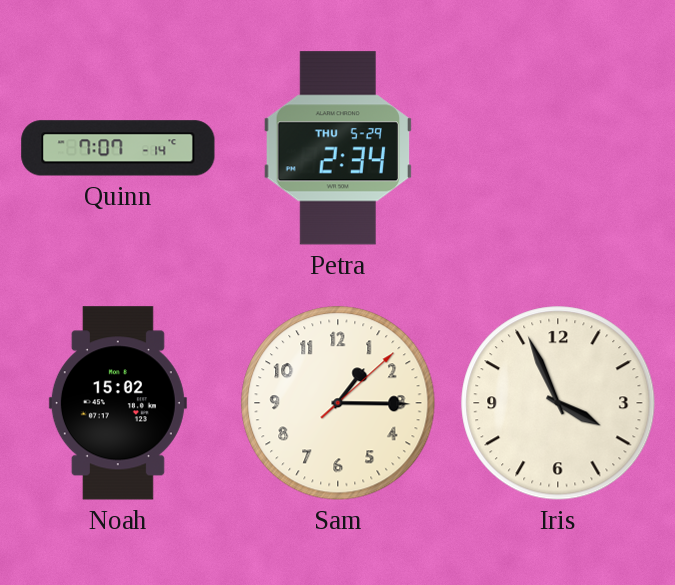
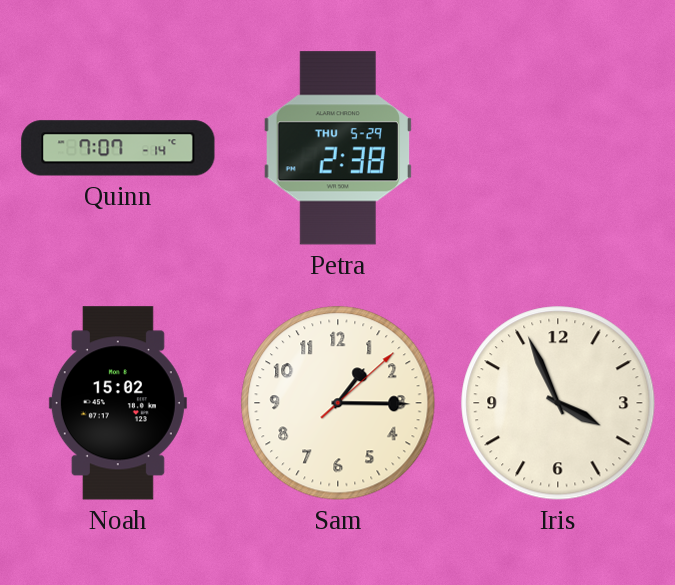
Petra: 2:34 -> 2:38 (337, 148)
